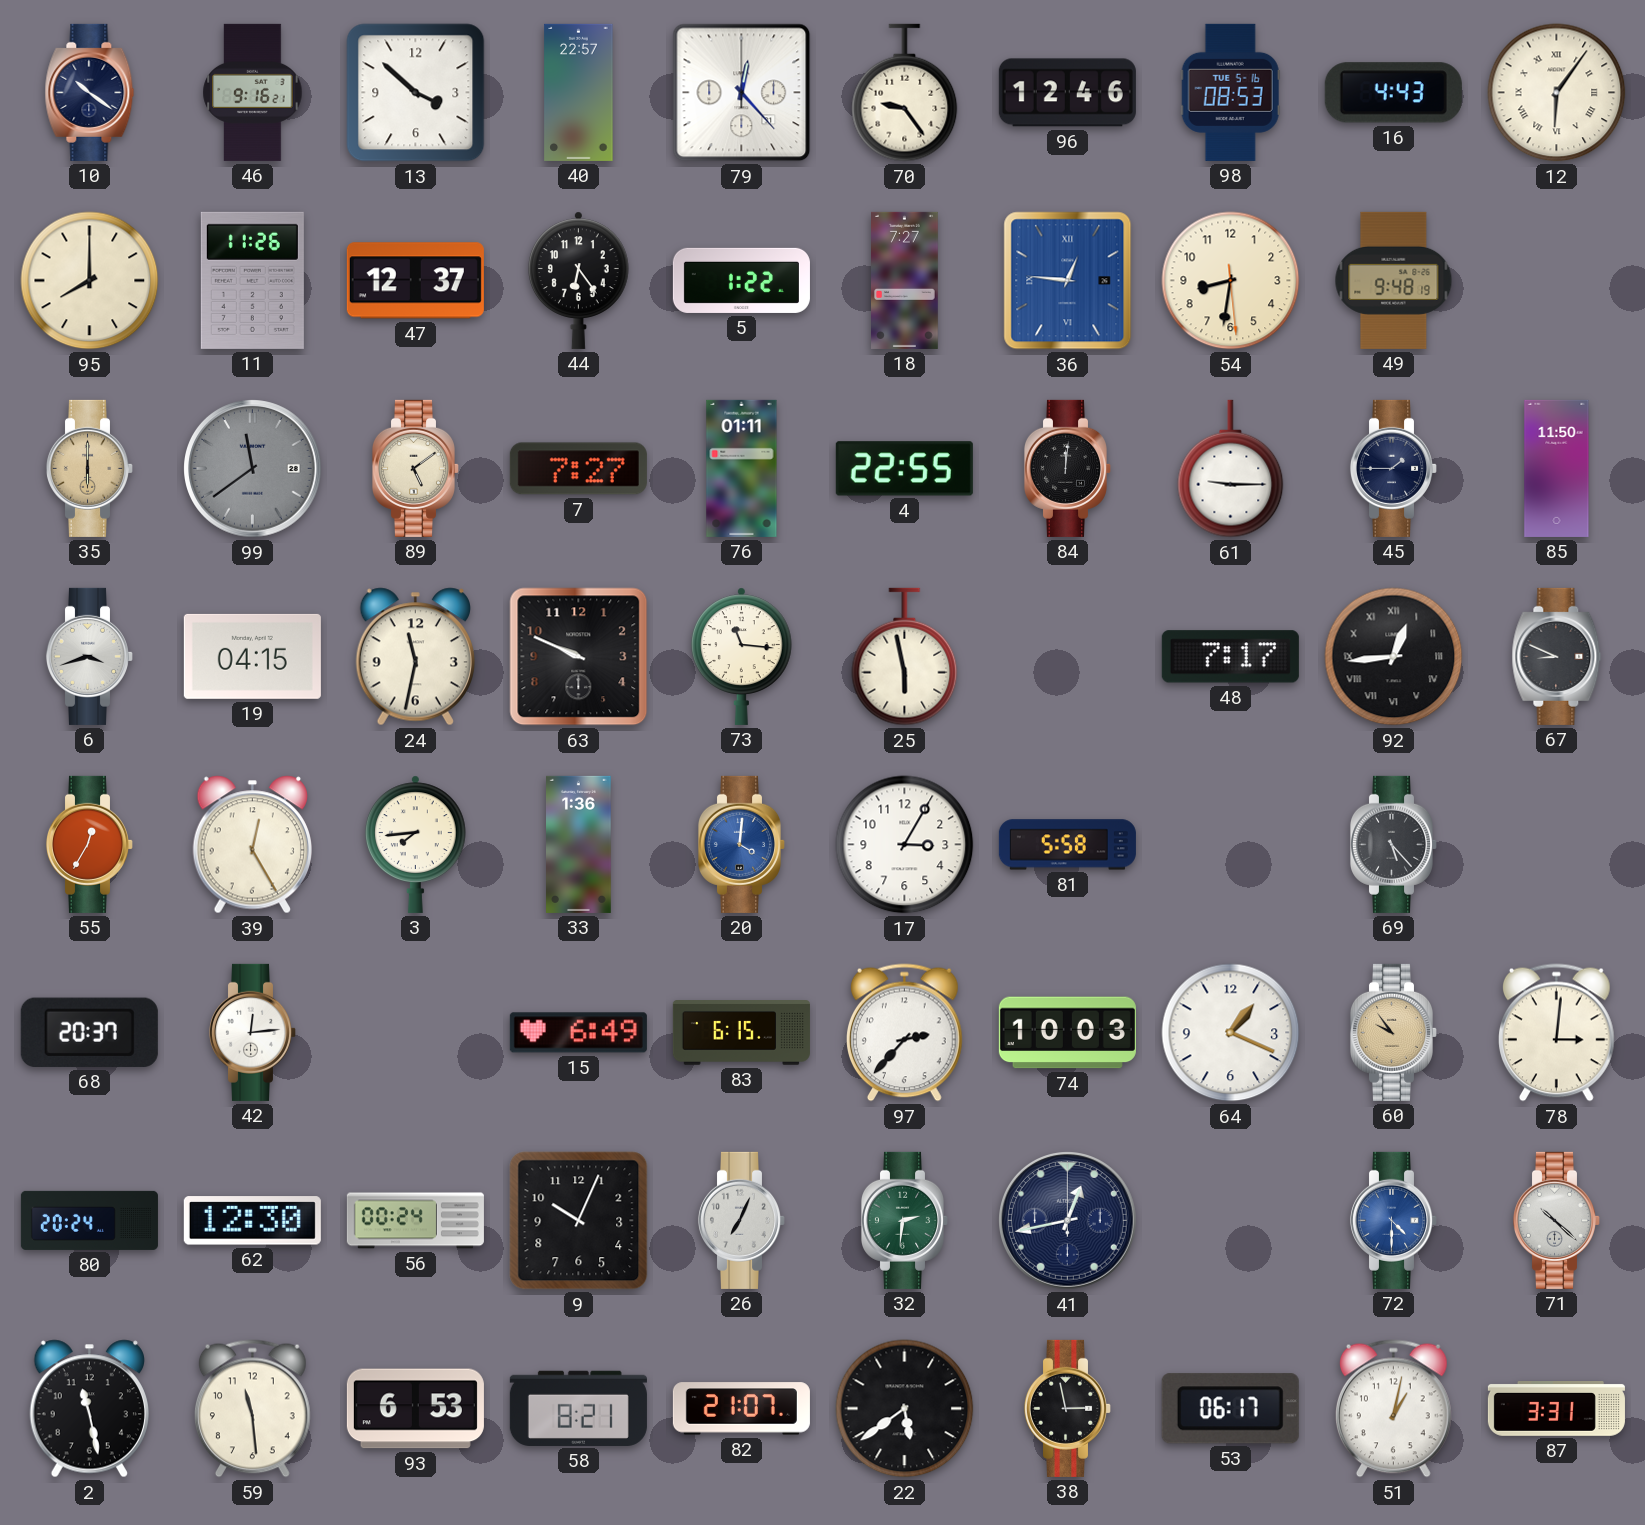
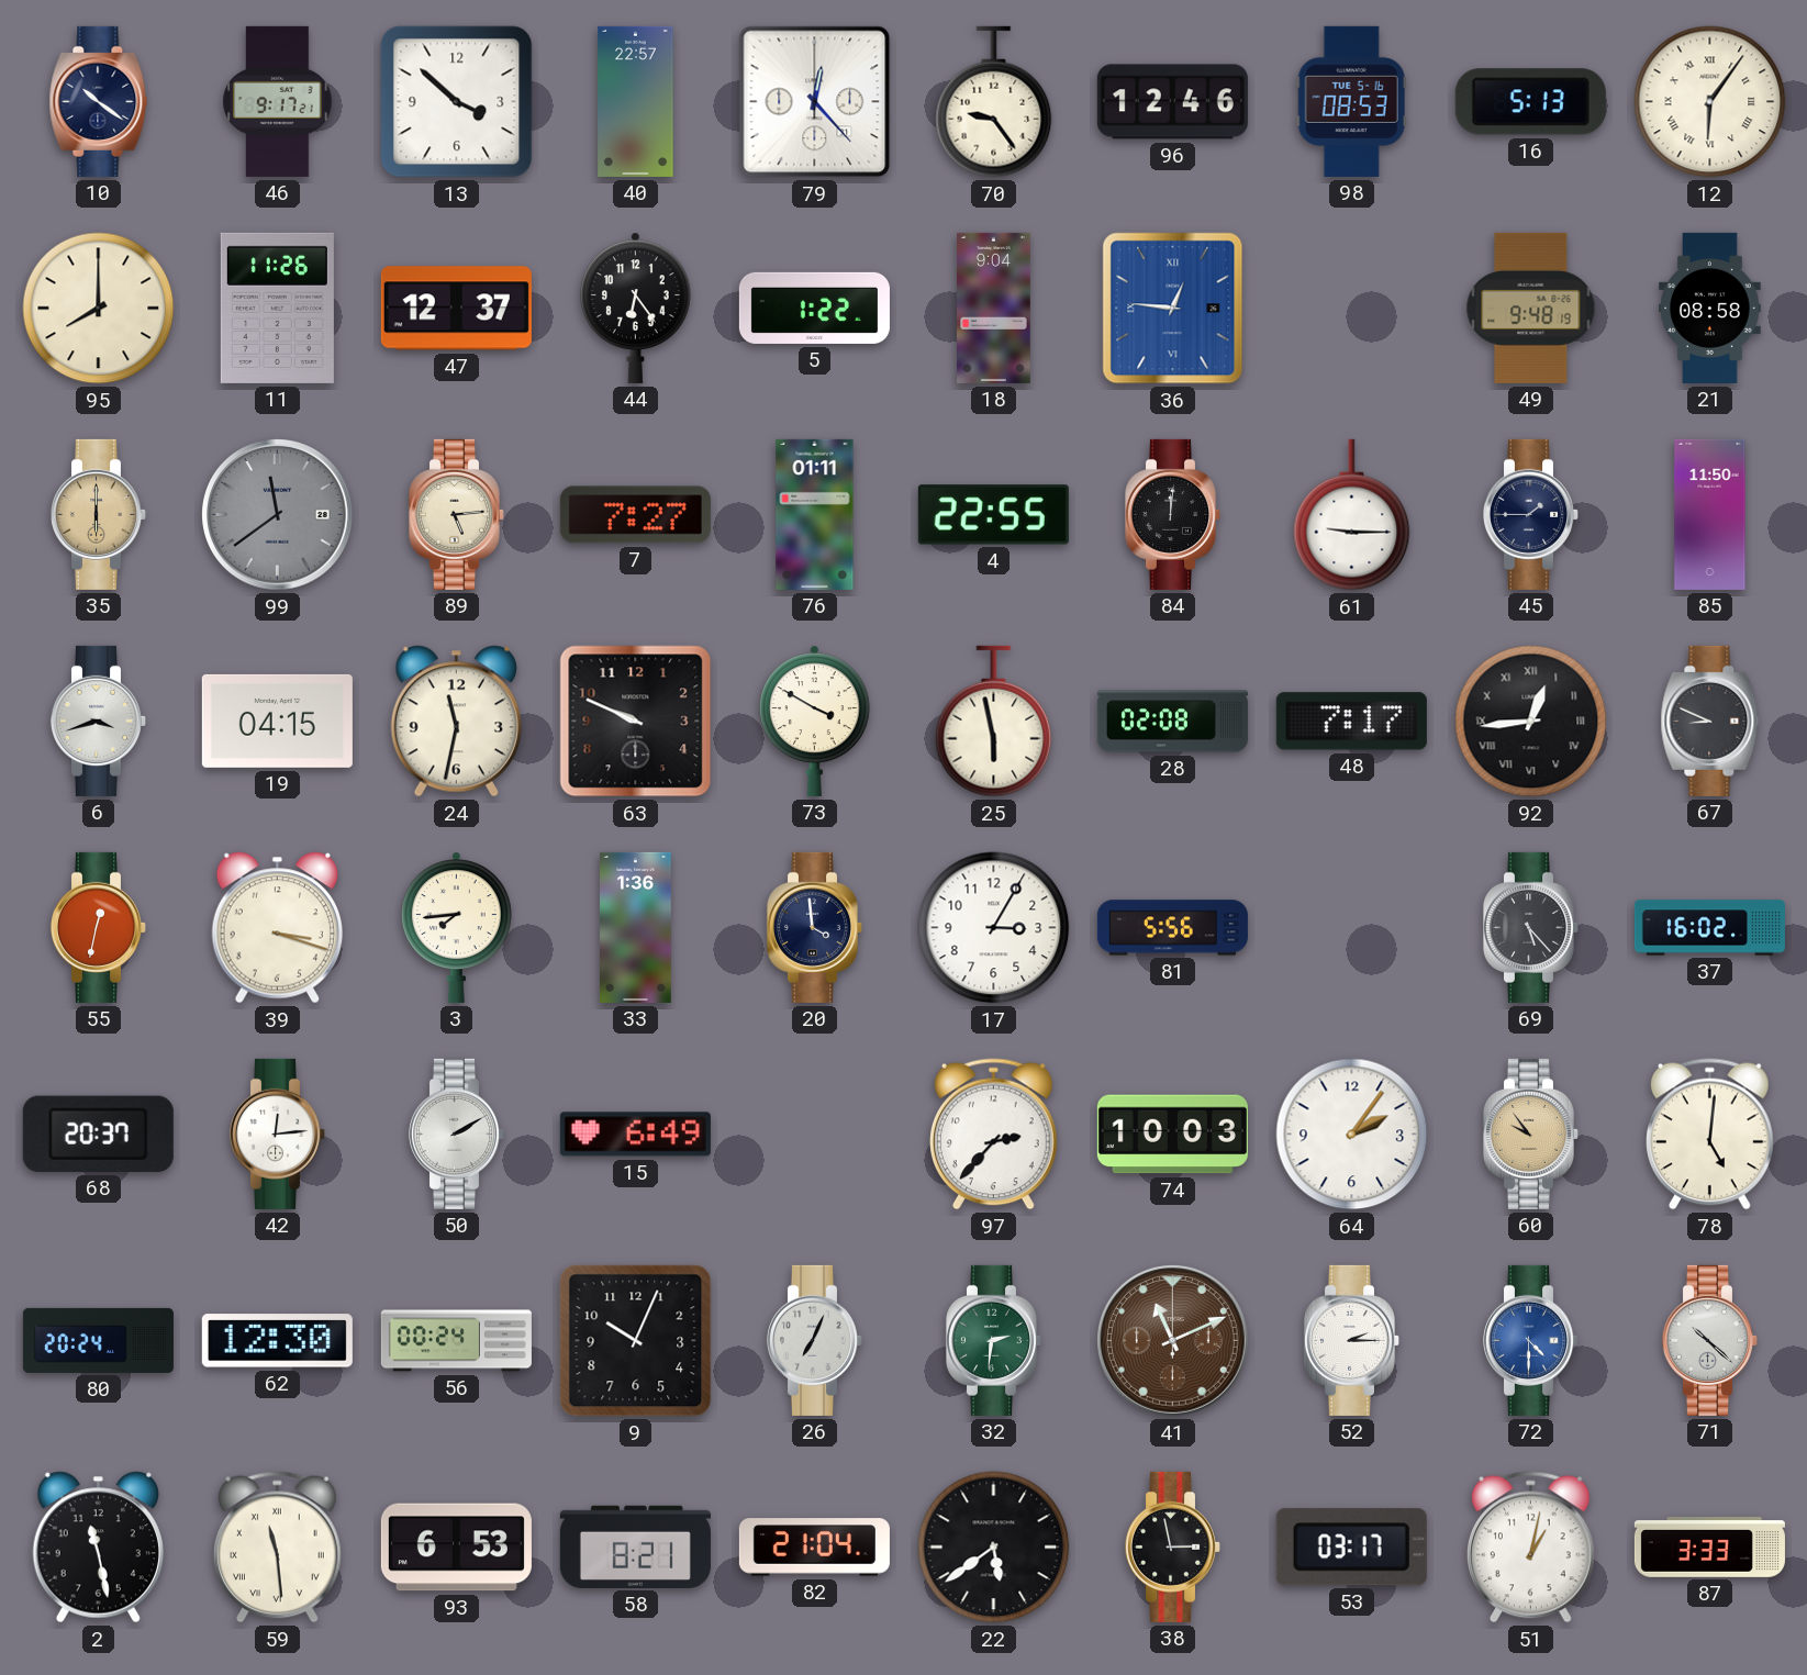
46: 9:16 -> 9:17 (278, 101)
16: 4:43 -> 5:13 (1530, 102)
18: 7:27 -> 9:04 (994, 308)
54: 8:31 -> none (1231, 281)
21: none -> 08:58 (1710, 308)
89: 5:09 -> 5:14 (457, 514)
73: 11:16 -> 3:50 (814, 721)
28: none -> 02:08 (1172, 722)
55: 12:35 -> 12:32 (99, 927)
39: 12:25 -> 3:18 (277, 928)
20: 4:01 -> 3:59 (815, 927)
20 dial: blue -> navy (815, 927)
81: 5:58 -> 5:56 (1172, 928)
37: none -> 16:02 (1709, 928)
50: none -> 2:10 (457, 1134)
83: 6:15 -> none (741, 1033)
64: 1:19 -> 2:06 (1352, 1135)
78: 3:01 -> 5:01 (1709, 1135)
41: 12:43 -> 11:11 (1173, 1341)
41 dial: navy -> brown (1173, 1341)
52: none -> 2:15 (1352, 1340)
59 numerals: Arabic -> Roman (277, 1548)
82: 21:07 -> 21:04 (814, 1548)
53: 06:17 -> 03:17 (1351, 1548)
87: 3:31 -> 3:33 (1709, 1548)
